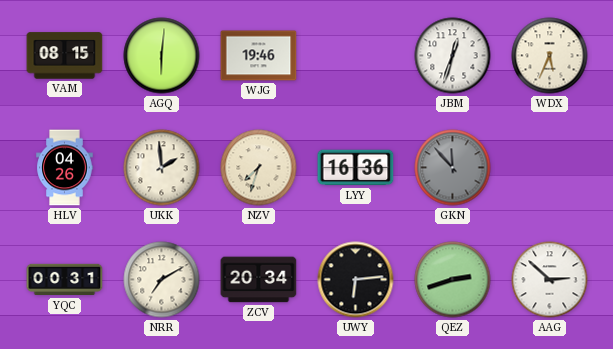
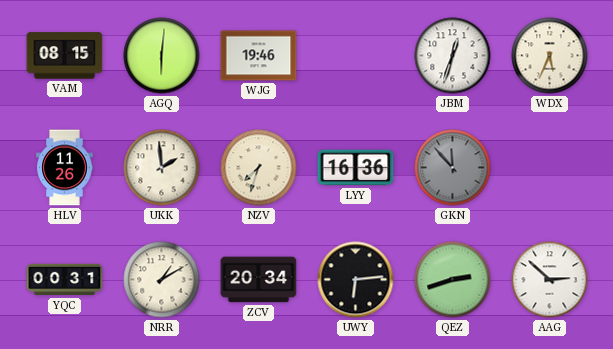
HLV: 04:26 -> 11:26 (65, 168)
NRR: 7:10 -> 1:10 (162, 280)
